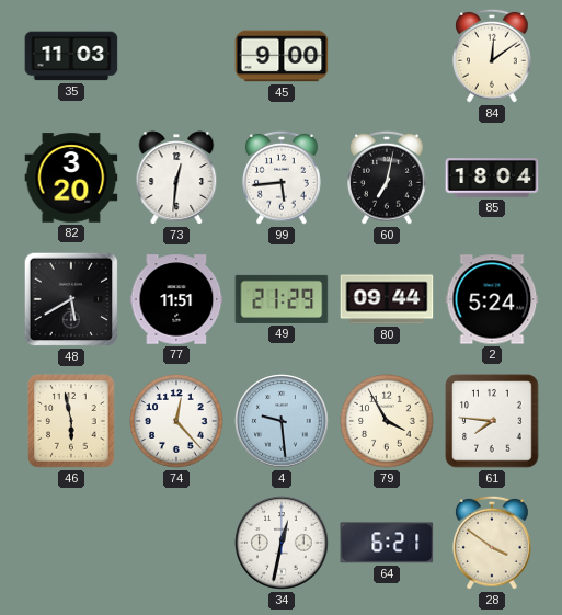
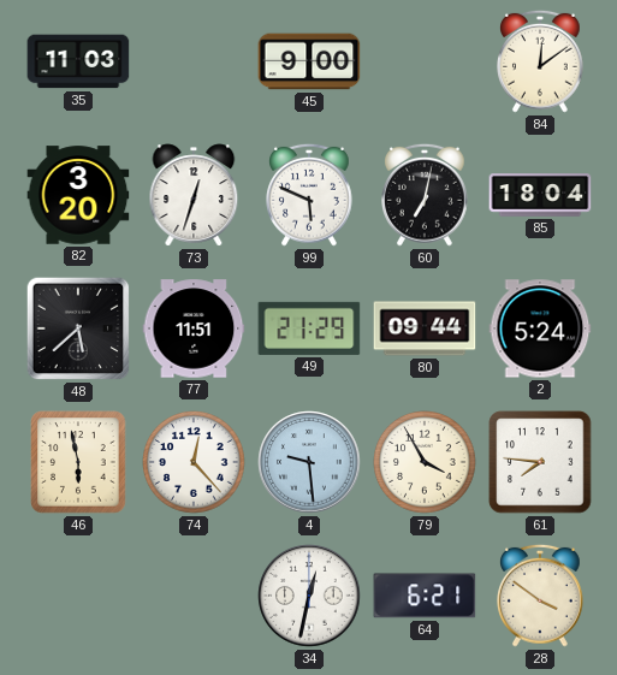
73: 12:31 -> 12:33 (194, 195)
99: 5:44 -> 5:49 (310, 195)
48: 5:40 -> 5:38 (78, 328)
